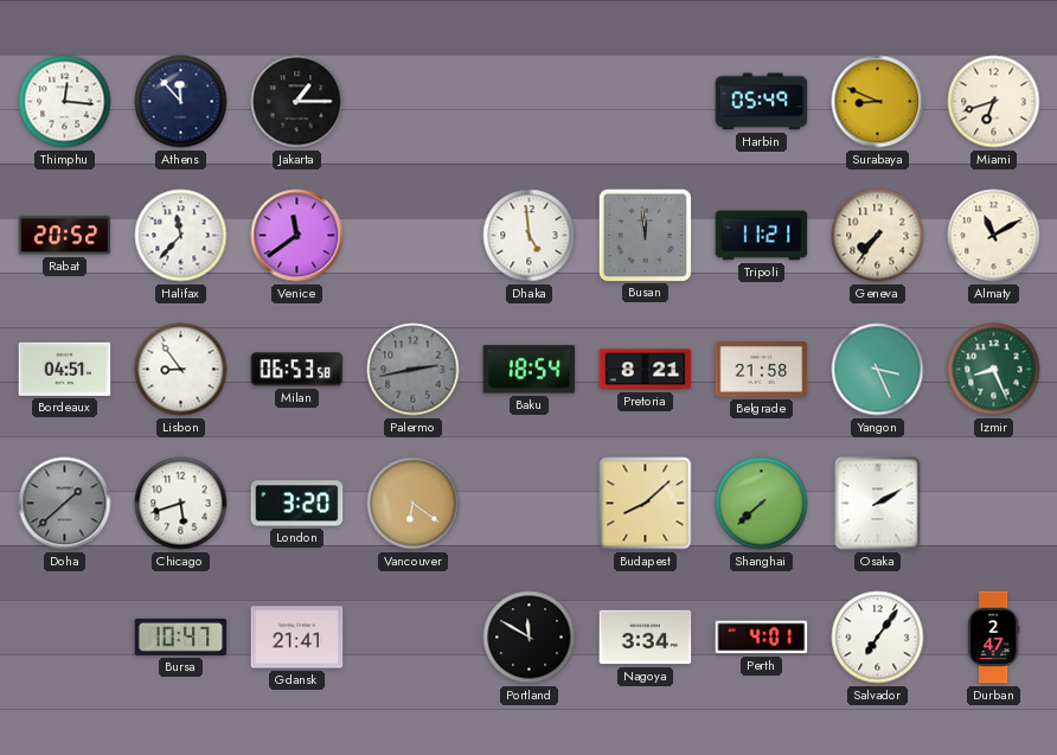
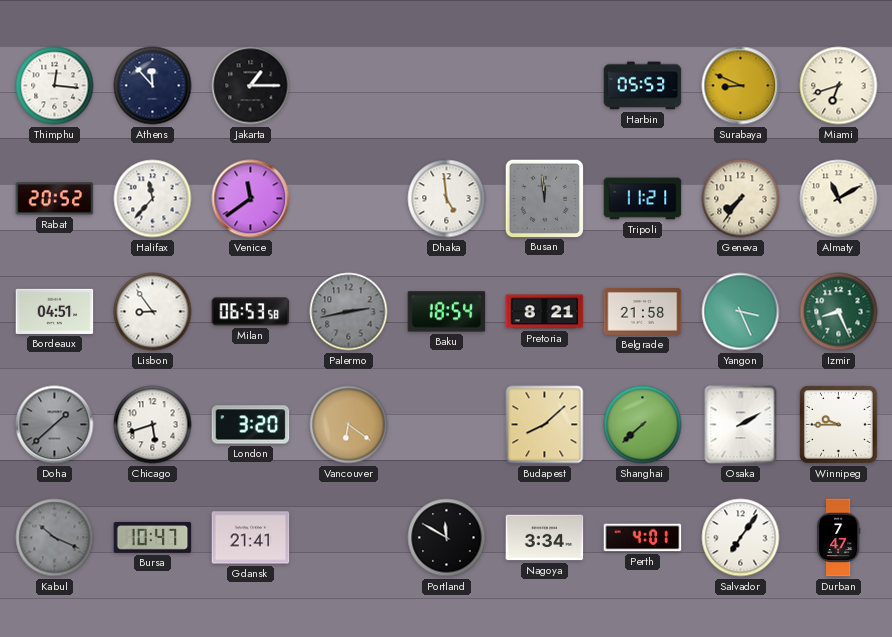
Harbin: 05:49 -> 05:53 (643, 86)
Winnipeg: none -> 9:45 (839, 425)
Kabul: none -> 10:19 (55, 538)
Durban: 2:47 -> 7:47 (838, 538)
